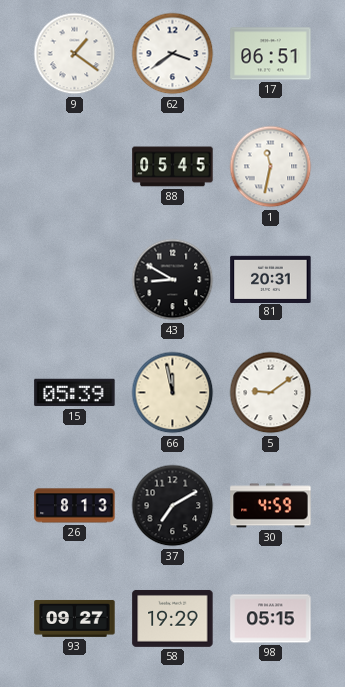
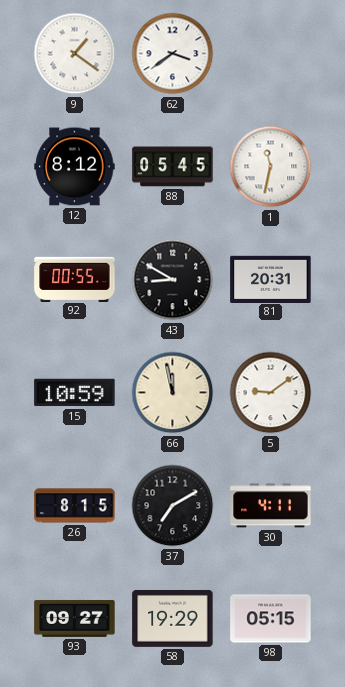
17: 06:51 -> none (271, 54)
12: none -> 8:12 (75, 167)
92: none -> 00:55 (75, 279)
15: 05:39 -> 10:59 (75, 393)
26: 8:13 -> 8:15 (75, 506)
30: 4:59 -> 4:11 (271, 506)
